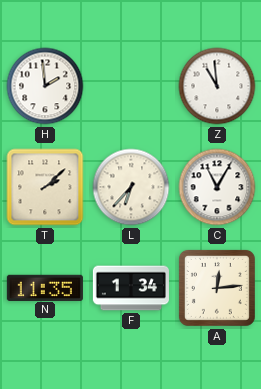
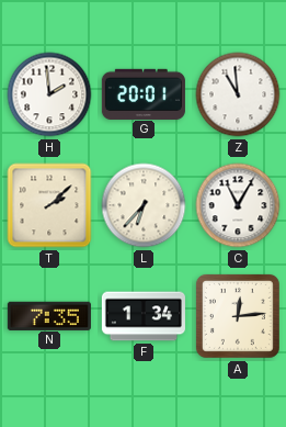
G: none -> 20:01 (144, 93)
N: 11:35 -> 7:35 (49, 315)
